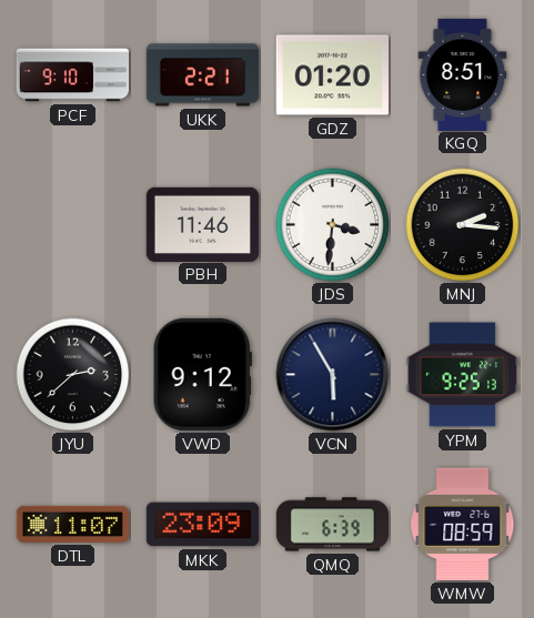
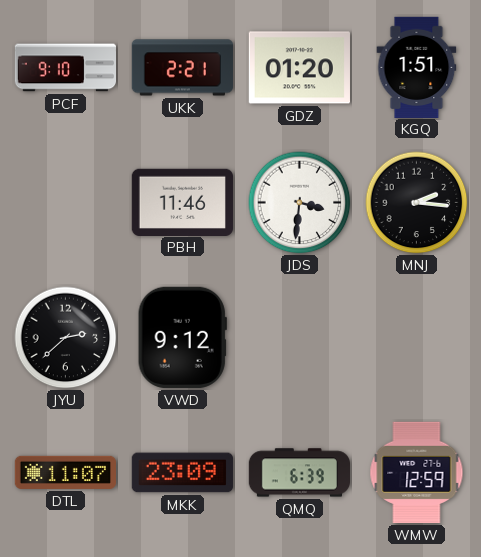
KGQ: 8:51 -> 1:51 (417, 67)
VCN: 5:55 -> none (333, 375)
YPM: 9:25 -> none (462, 375)
WMW: 08:59 -> 12:59 (417, 472)
